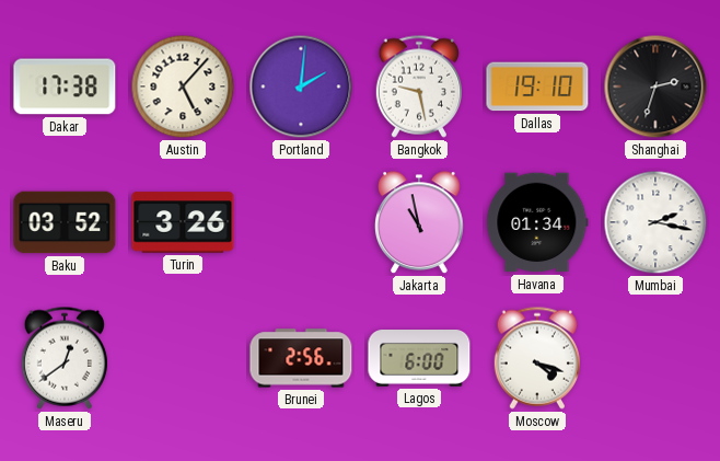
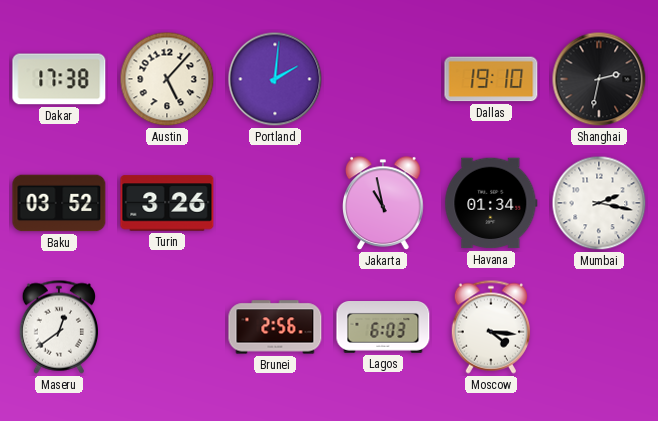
Bangkok: 9:28 -> none (418, 87)
Shanghai: 2:33 -> 2:32 (599, 79)
Lagos: 6:00 -> 6:03 (383, 328)
Moscow: 4:18 -> 4:16 (490, 327)
